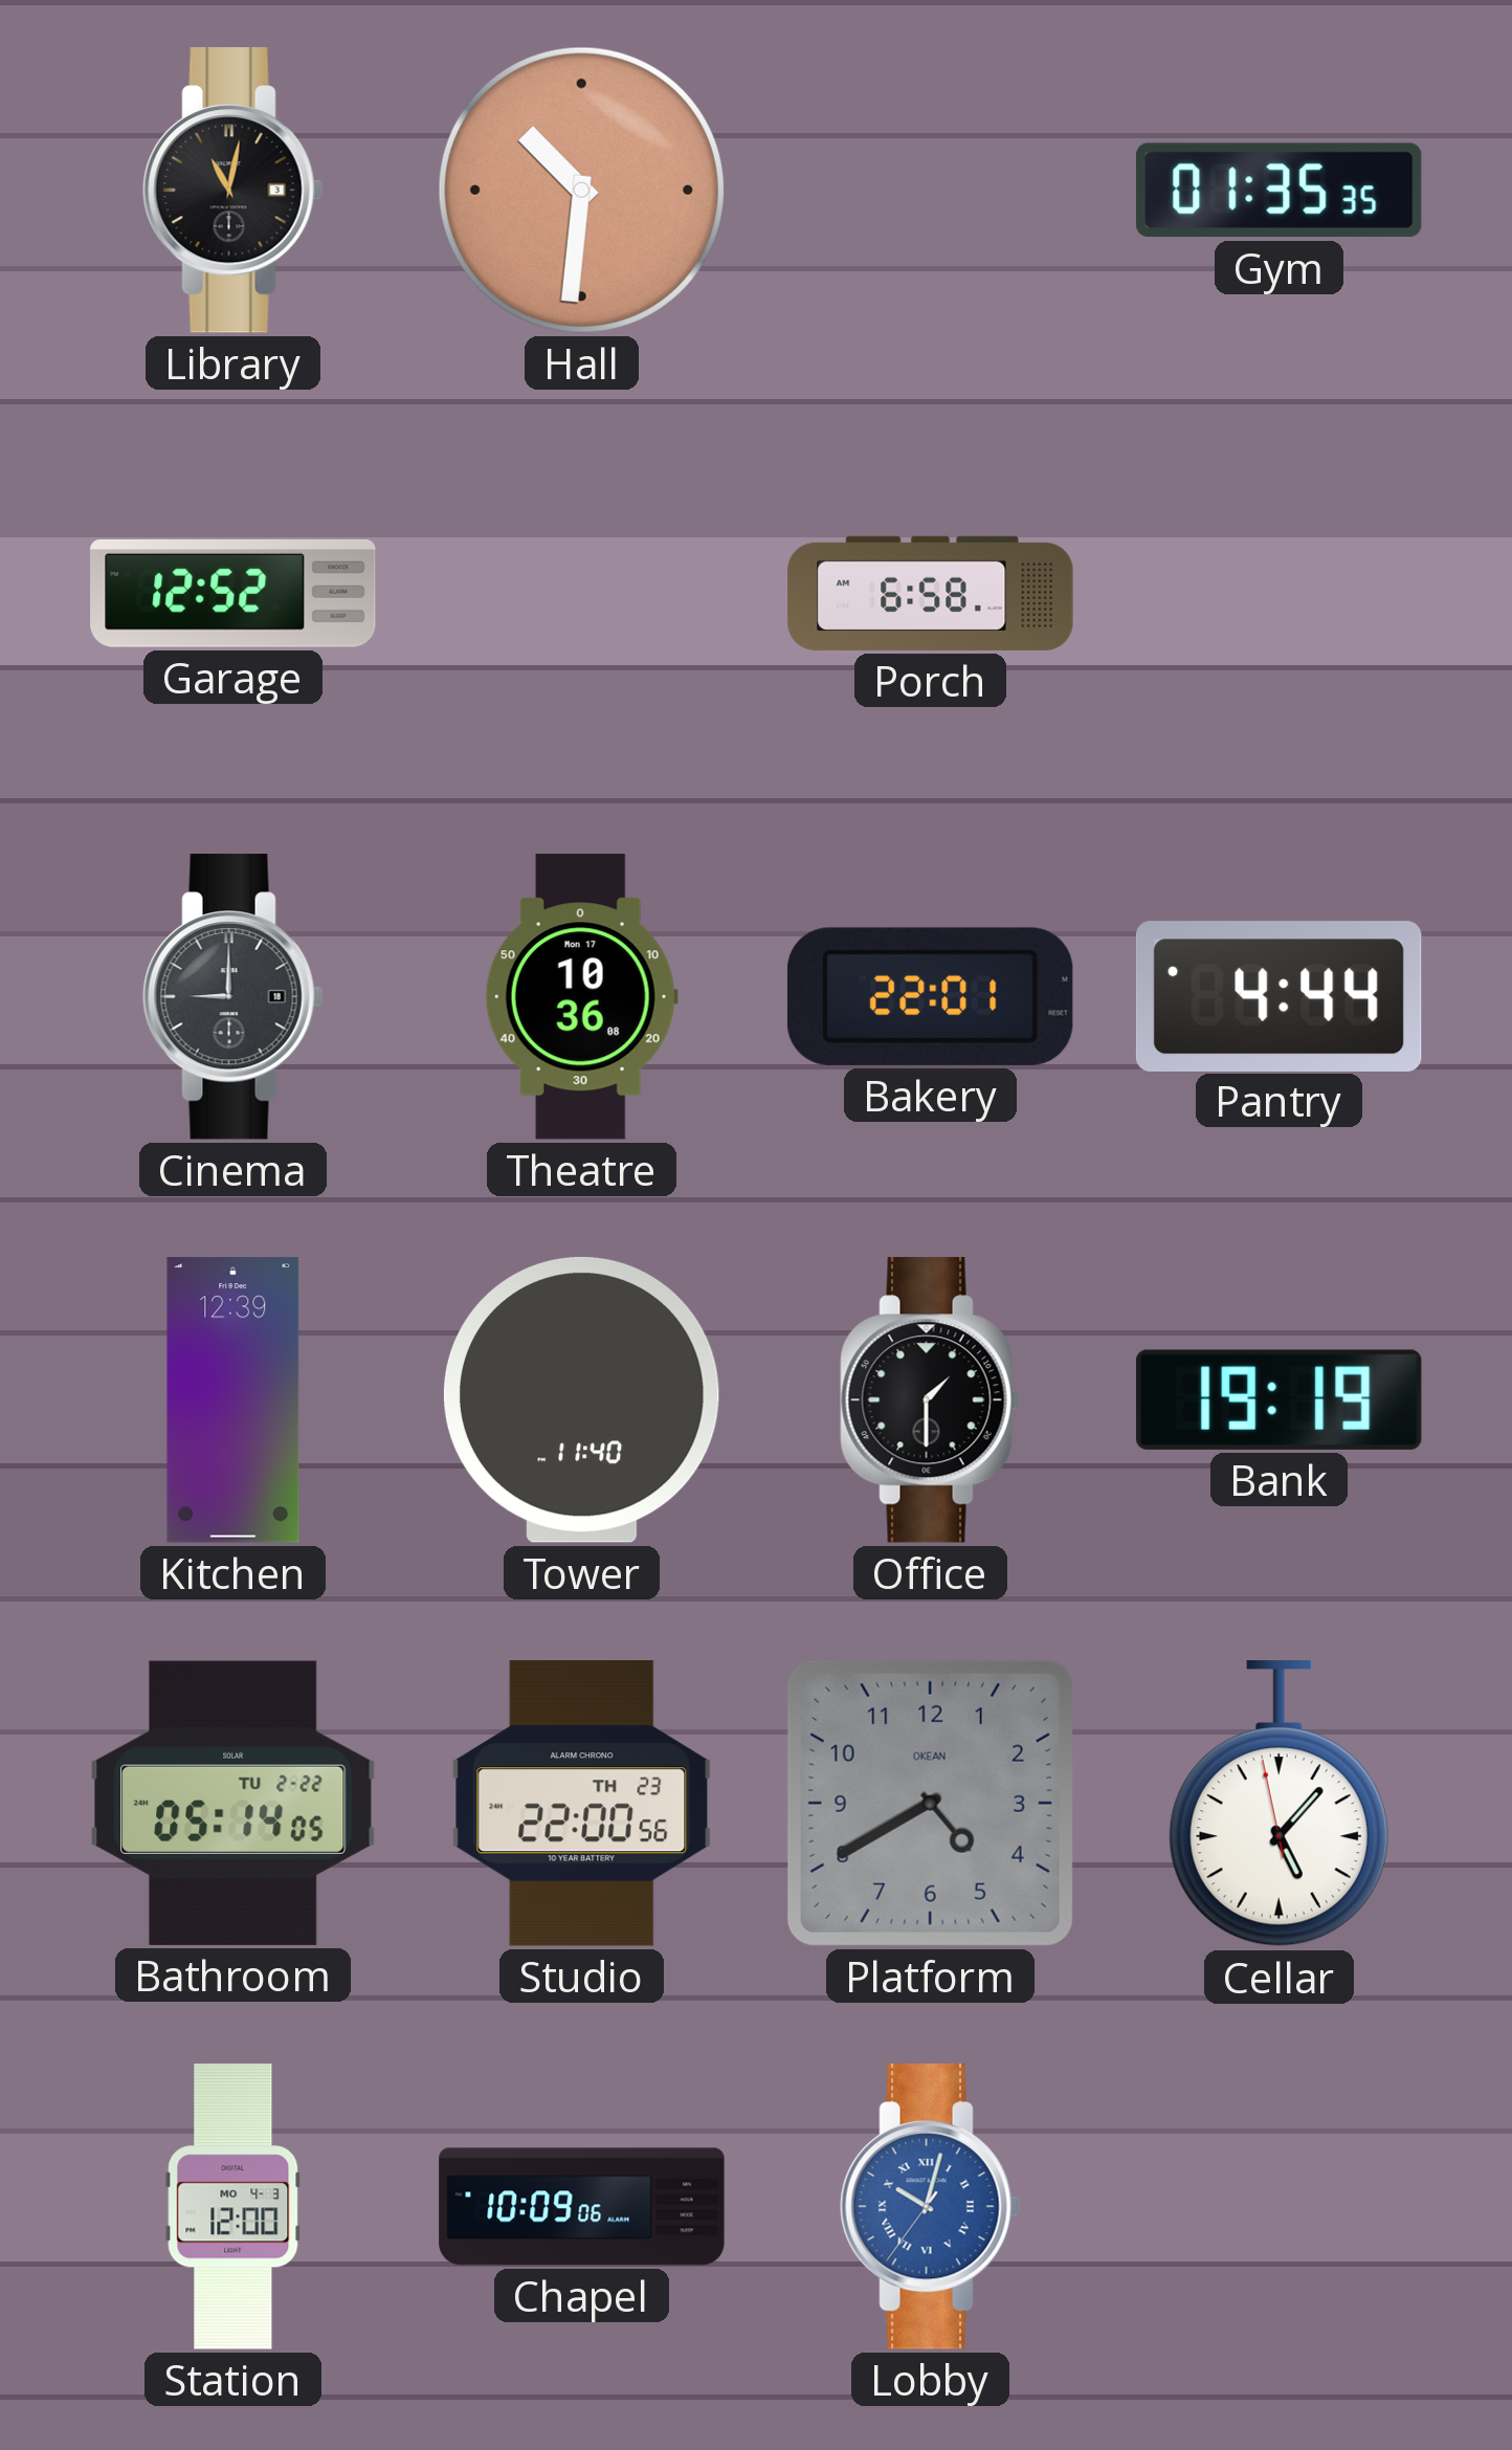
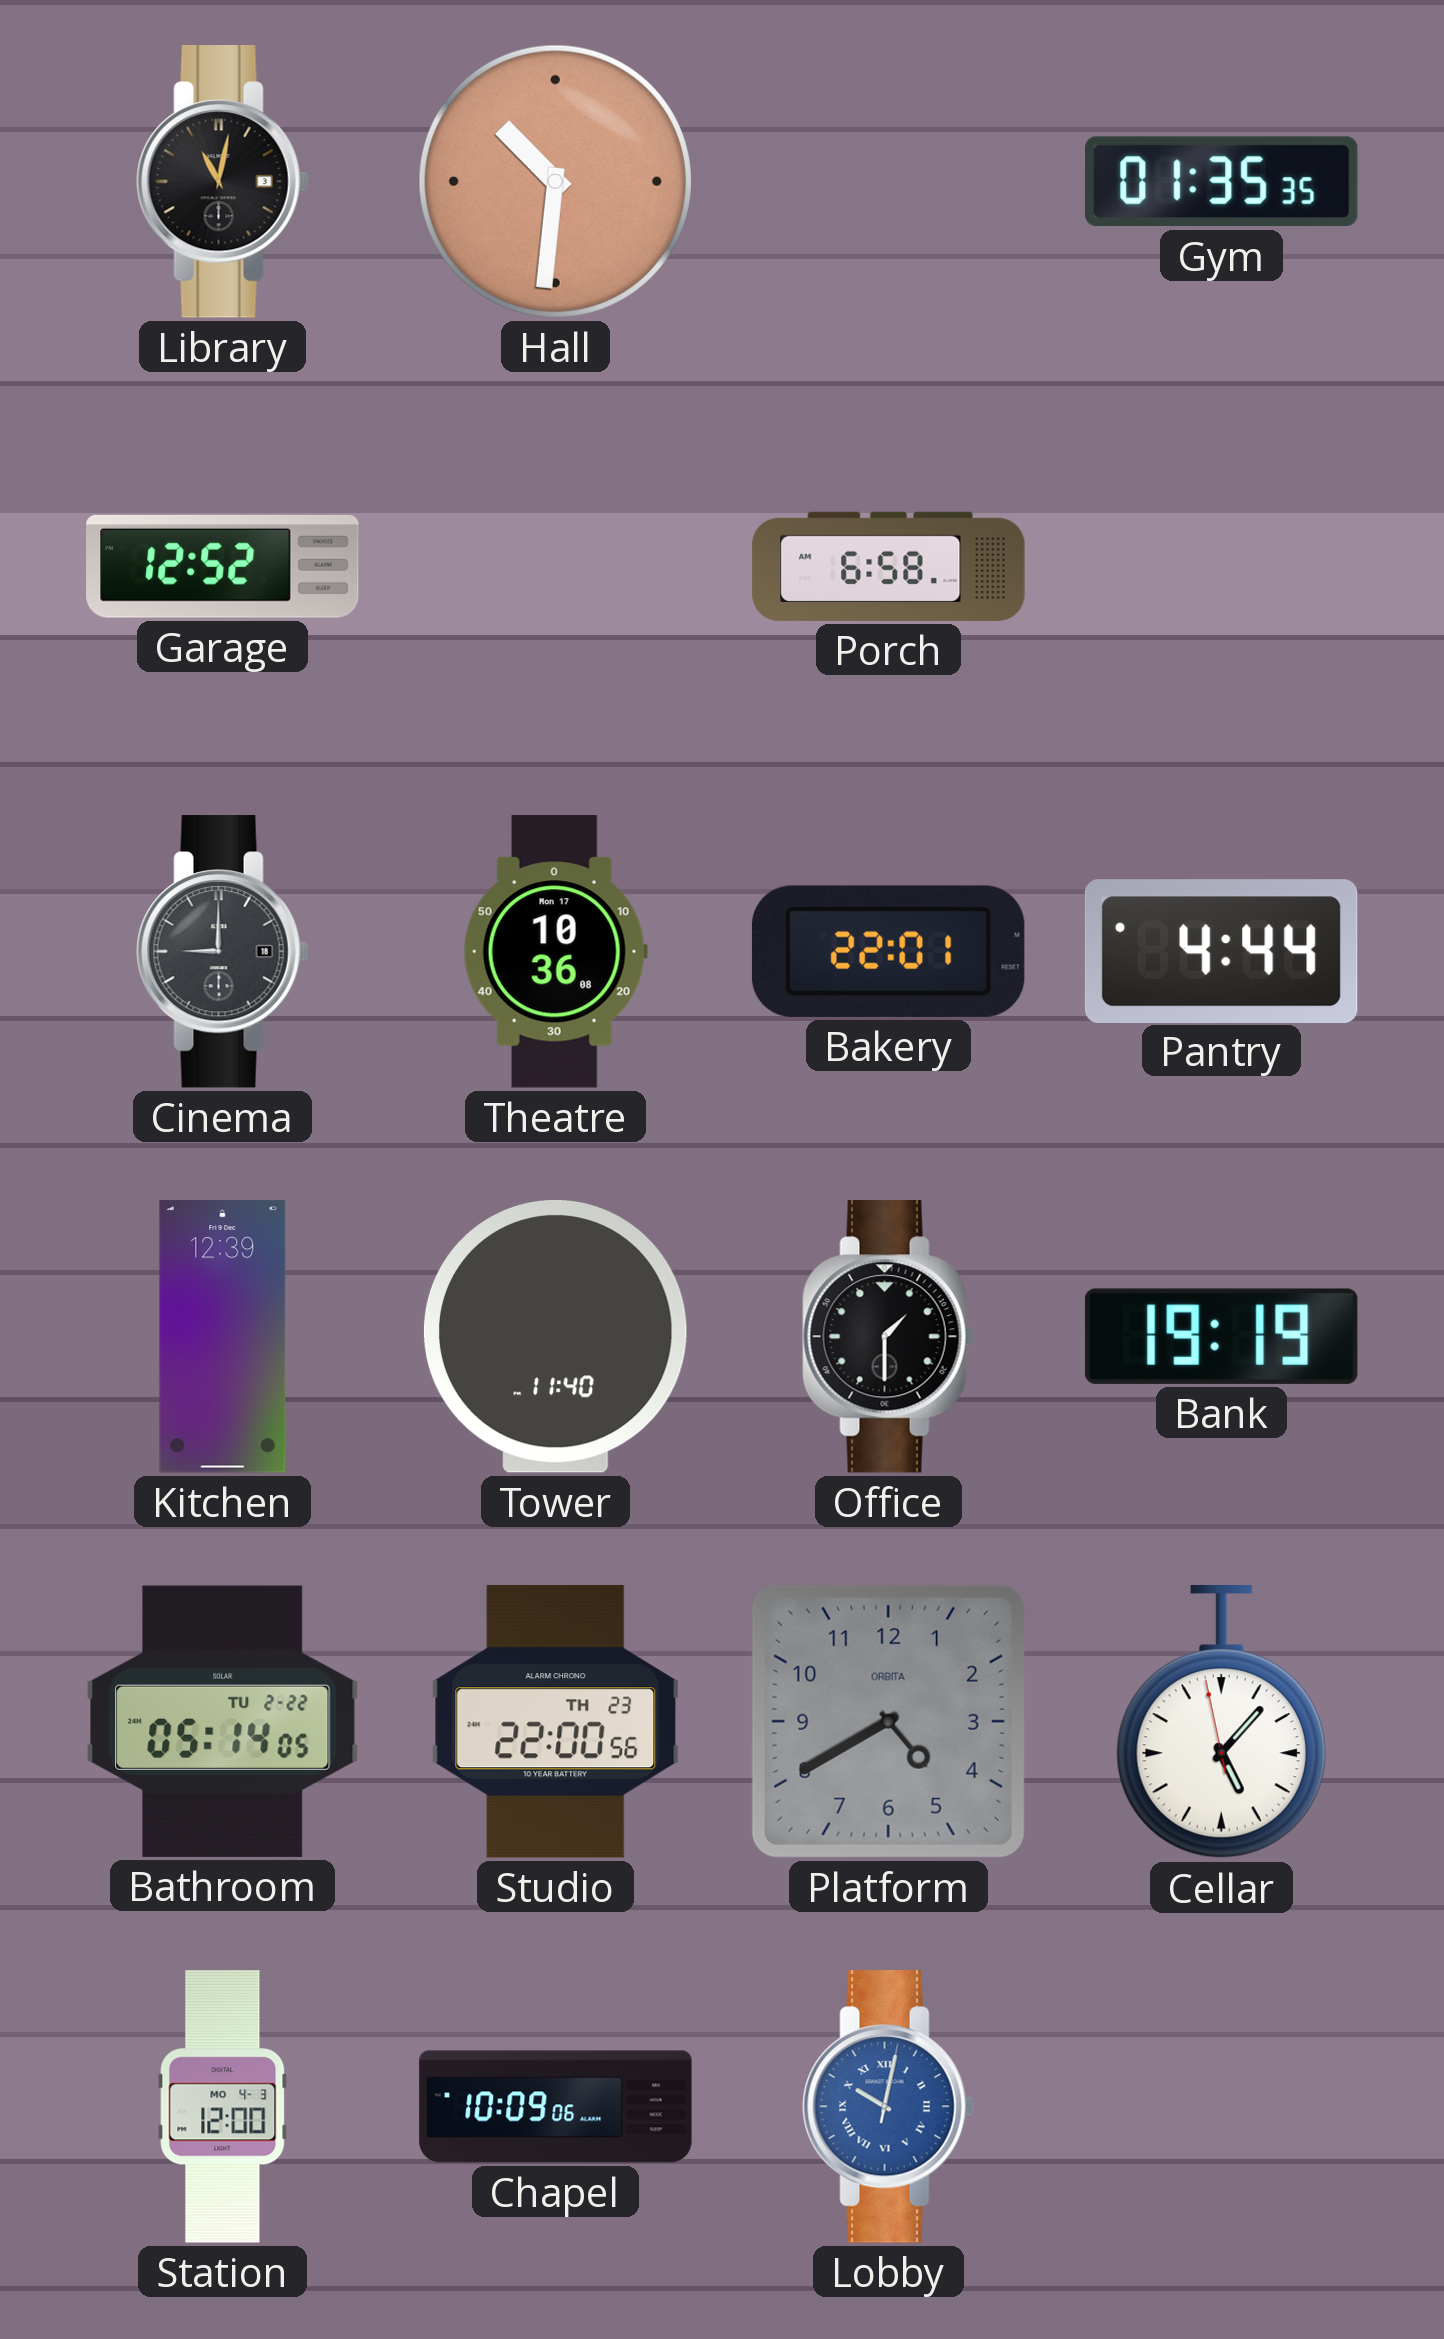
Platform brand: OKEAN -> ORBITA (888, 1721)
Lobby: 10:02:36 -> 10:02:02 (889, 2107)
